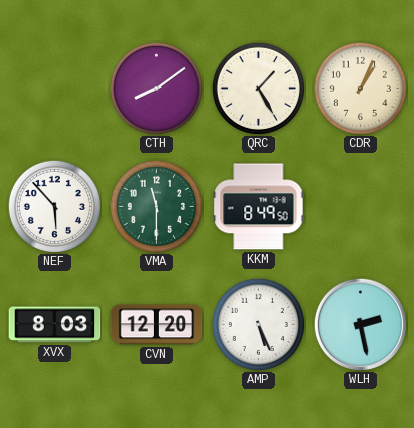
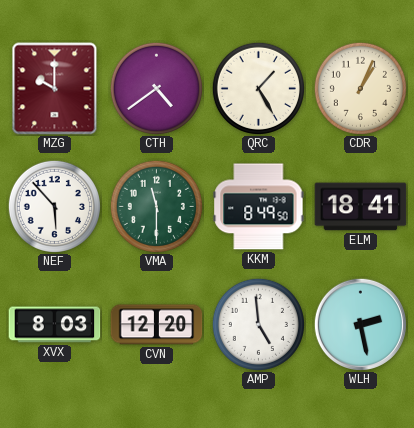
MZG: none -> 10:00 (55, 89)
CTH: 8:09 -> 4:39 (156, 88)
ELM: none -> 18:41 (361, 207)
AMP: 5:26 -> 4:59 (258, 324)
